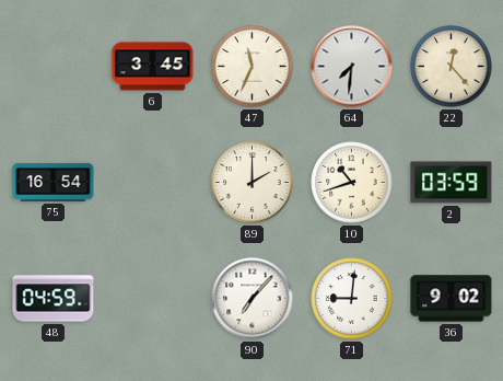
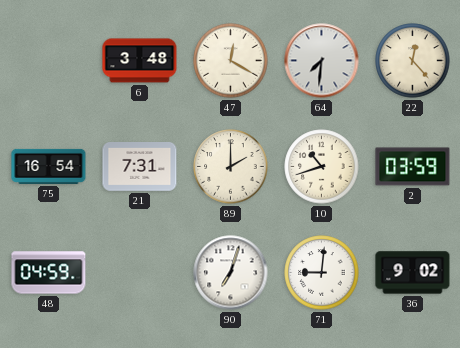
6: 3:45 -> 3:48 (140, 61)
47: 11:34 -> 12:20 (231, 61)
21: none -> 7:31 (140, 167)
90: 7:07 -> 7:03 (231, 273)
